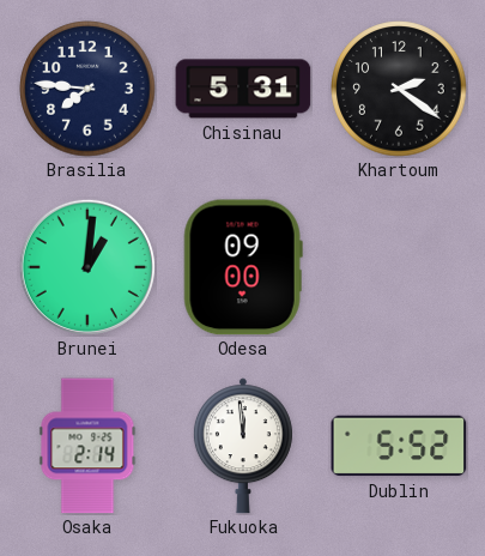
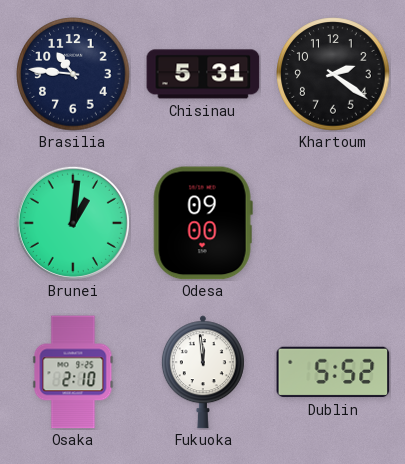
Brasilia: 7:46 -> 10:46 (73, 74)
Osaka: 2:14 -> 2:10 (73, 372)
